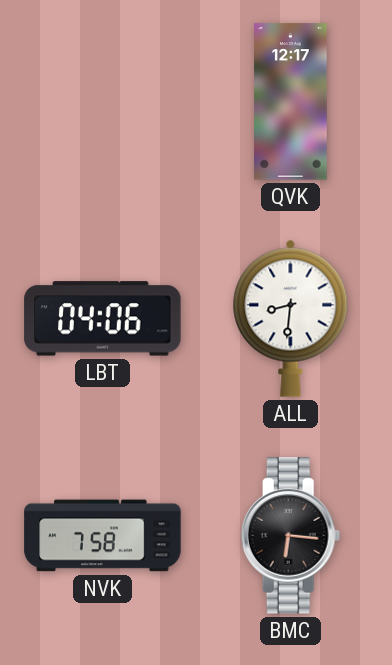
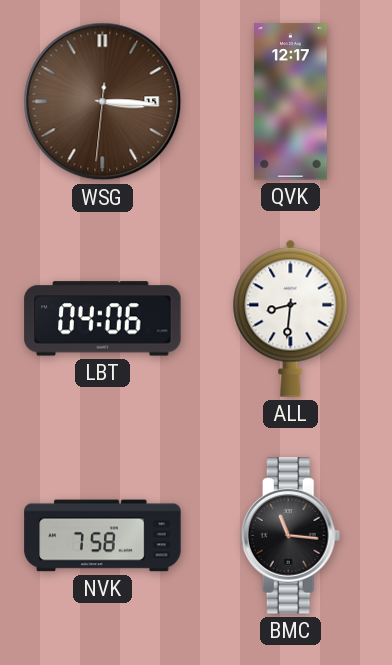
WSG: none -> 3:15 (103, 102)
BMC: 6:16 -> 11:16 (291, 536)
